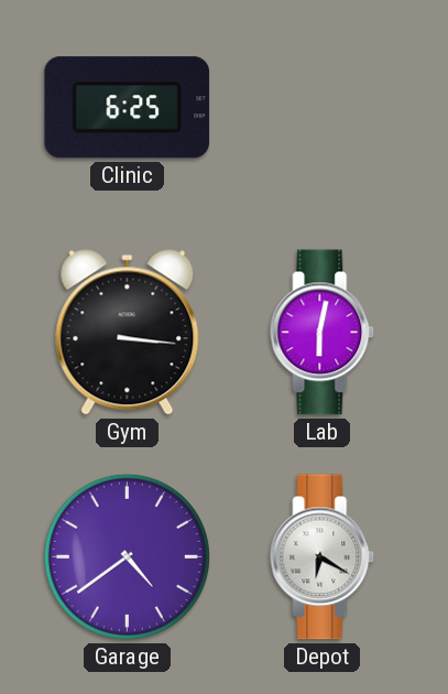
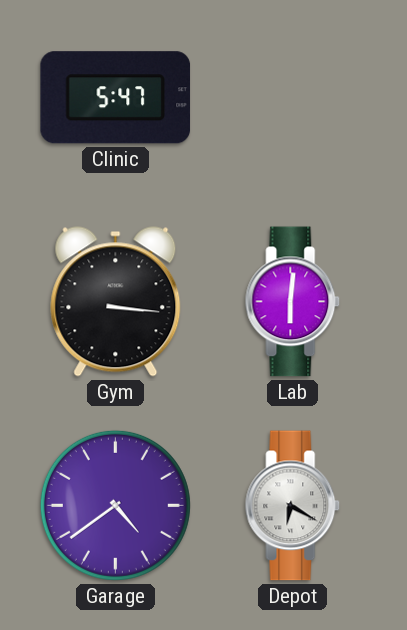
Clinic: 6:25 -> 5:47 (116, 98)
Lab: 6:02 -> 6:01 (293, 302)
